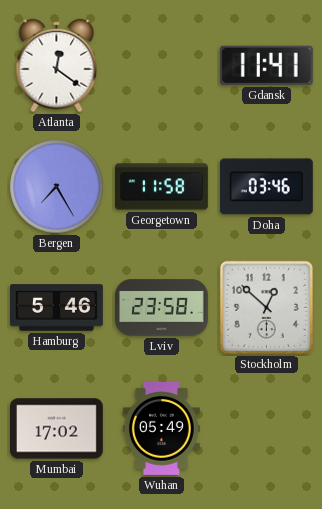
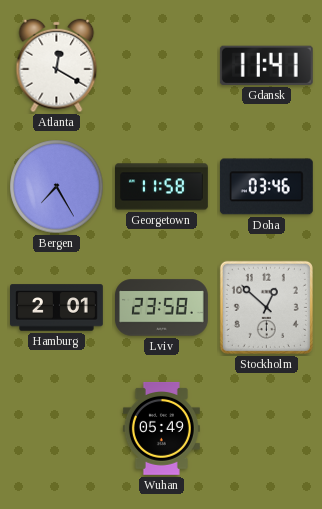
Atlanta: 12:21 -> 12:20 (57, 66)
Hamburg: 5:46 -> 2:01 (57, 308)
Mumbai: 17:02 -> none (57, 429)
